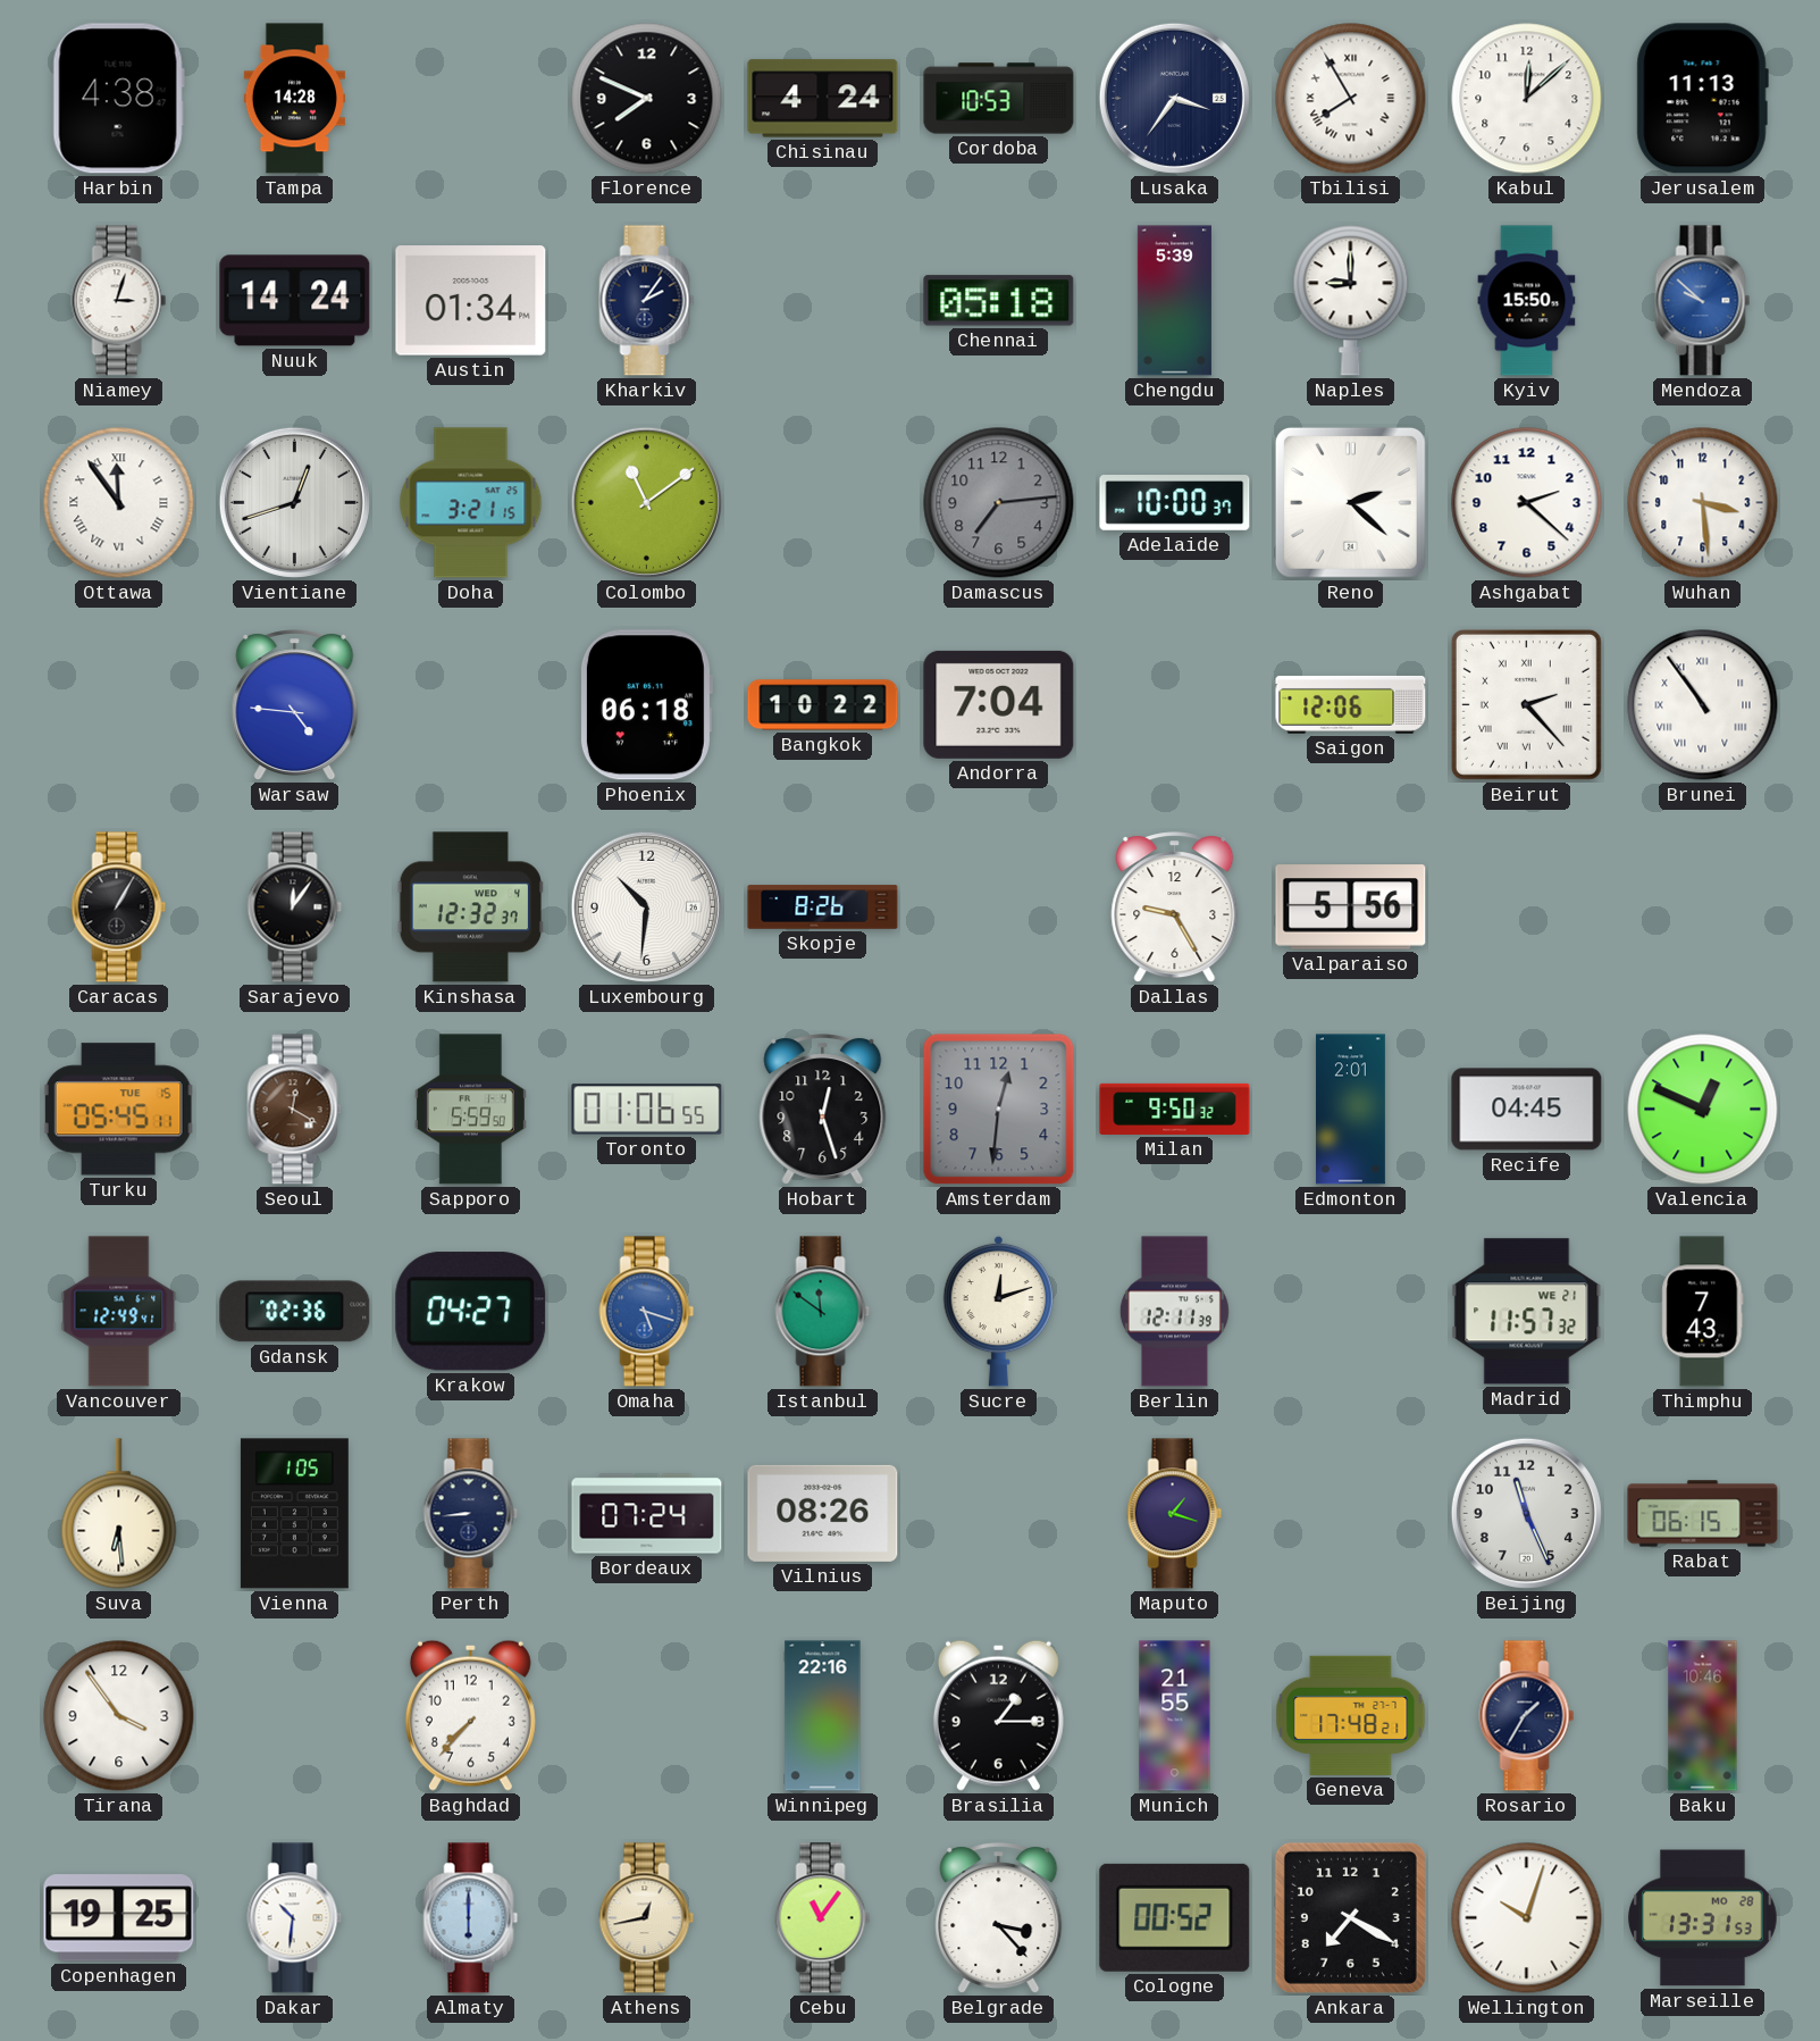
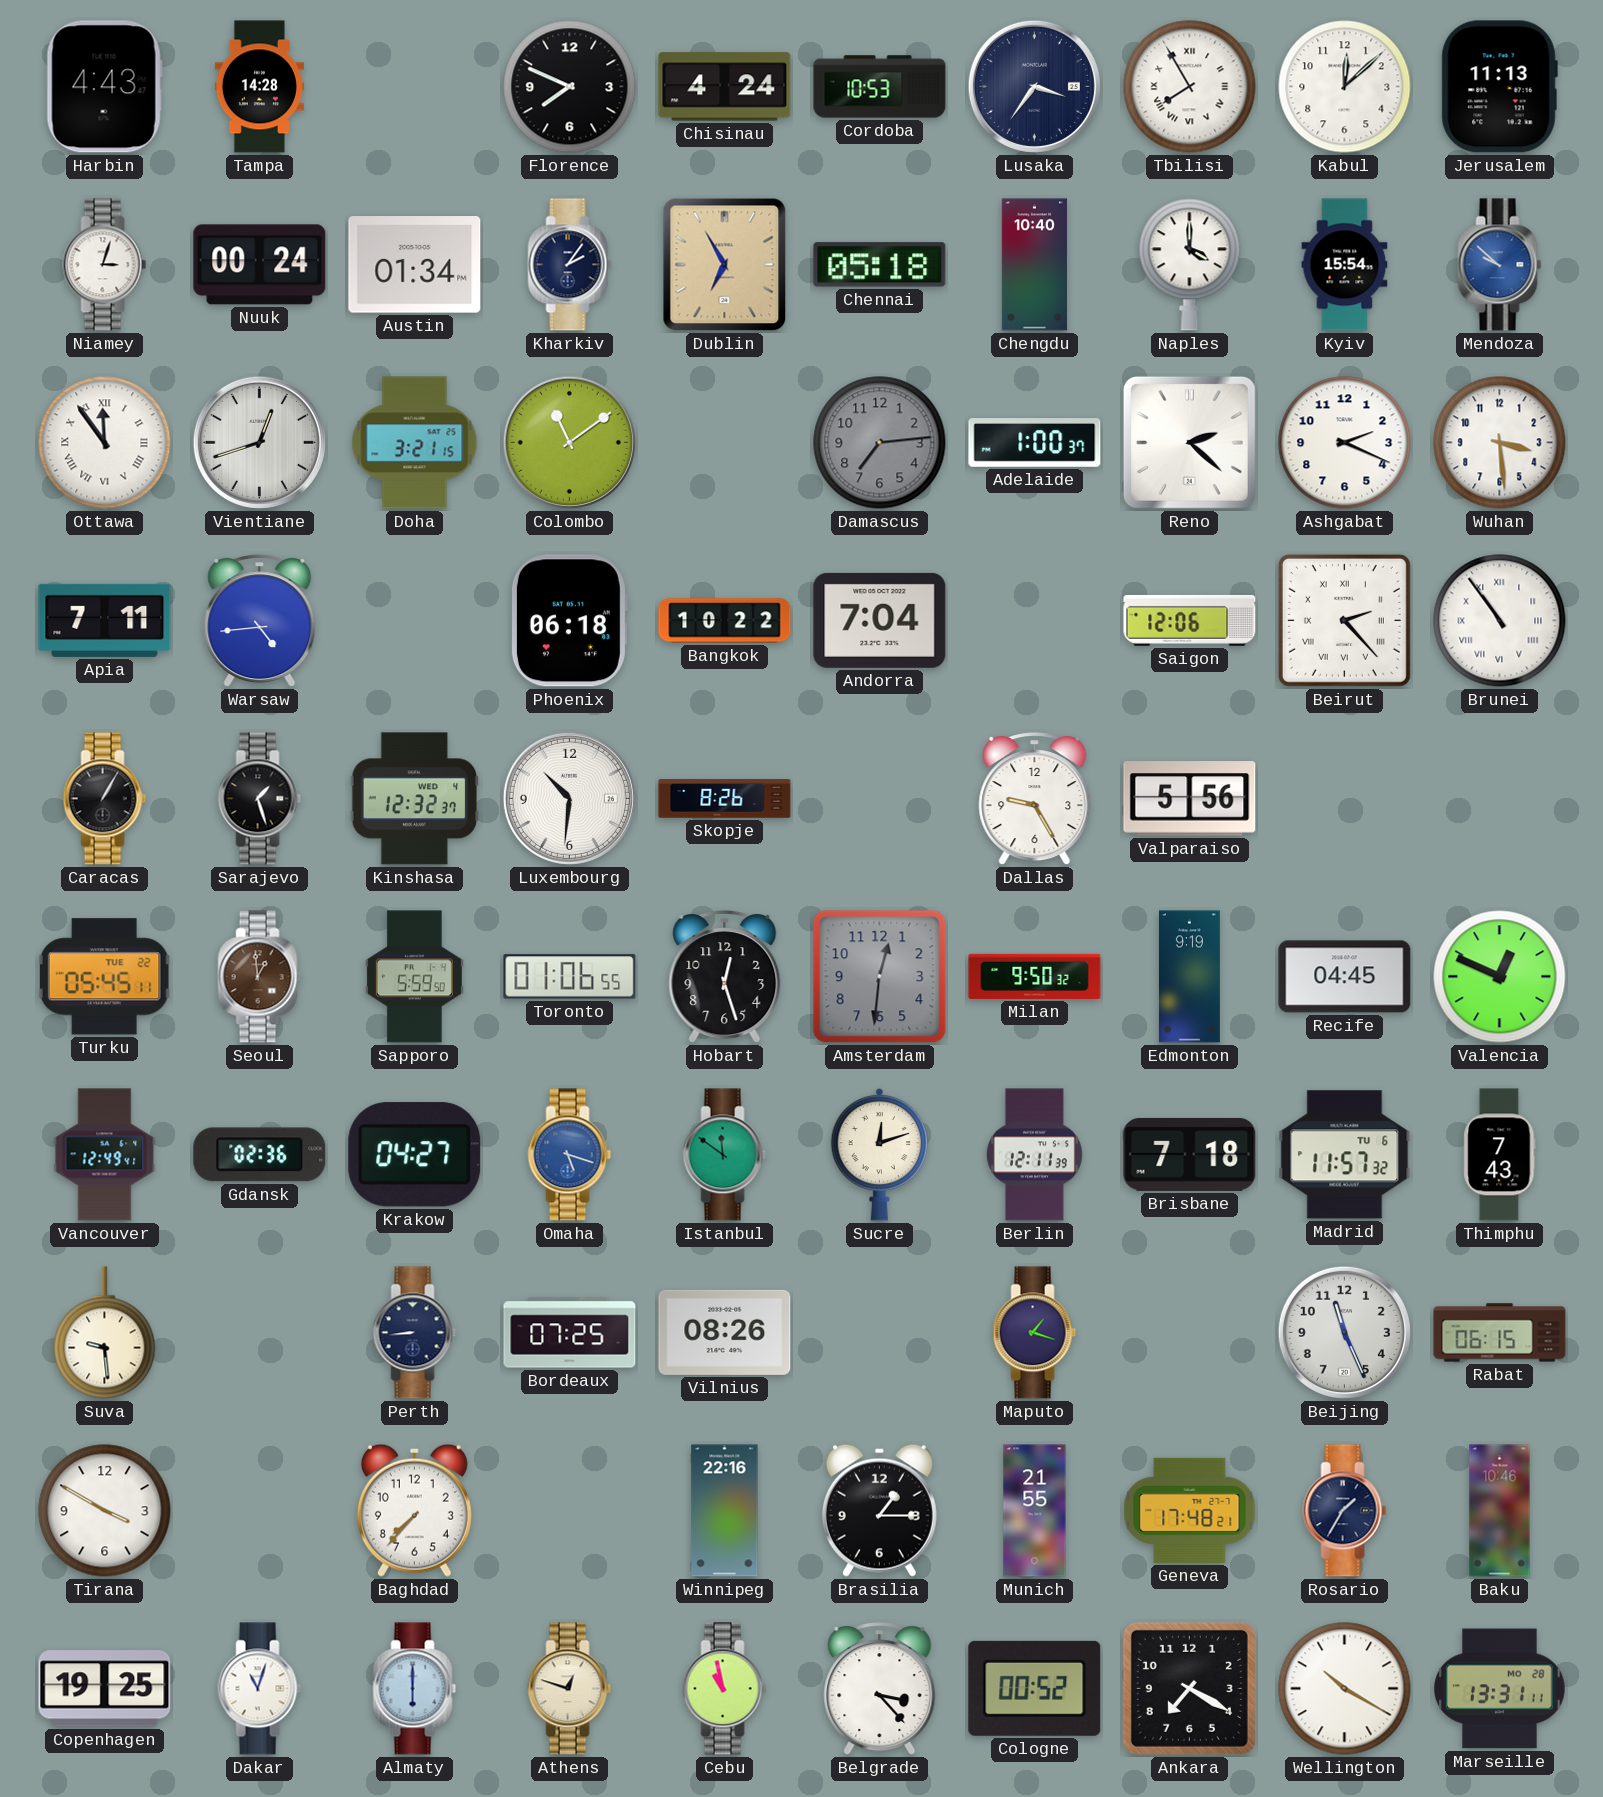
Harbin: 4:38 -> 4:43 (104, 87)
Nuuk: 14:24 -> 00:24 (260, 265)
Dublin: none -> 6:55 (725, 265)
Chengdu: 5:39 -> 10:40 (1034, 265)
Naples: 9:00 -> 4:00 (1190, 265)
Kyiv: 15:50 -> 15:54 (1345, 265)
Adelaide: 10:00 -> 1:00 (1035, 443)
Ashgabat: 2:22 -> 2:19 (1345, 443)
Apia: none -> 7:11 (105, 620)
Warsaw: 4:46 -> 4:44 (260, 621)
Sarajevo: 12:06 -> 1:27 (260, 799)
Turku date: TUE 15 -> TUE 22 (104, 977)
Seoul: 12:20 -> 12:59 (260, 977)
Edmonton: 2:01 -> 9:19 (1189, 977)
Brisbane: none -> 7:18 (1190, 1154)
Madrid date: WE 21 -> TU 6 (1345, 1155)
Suva: 6:29 -> 9:29 (105, 1333)
Vienna: 1:05 -> none (294, 1514)
Bordeaux: 07:24 -> 07:25 (570, 1333)
Tirana: 3:54 -> 3:50 (105, 1511)
Dakar: 10:31 -> 11:03 (260, 1689)
Athens: 12:43 -> 12:48 (570, 1689)
Cebu: 11:06 -> 10:58 (725, 1689)
Wellington: 10:03 -> 10:20 (1345, 1689)
Marseille: 13:31:53 -> 13:31:11 (1500, 1689)
